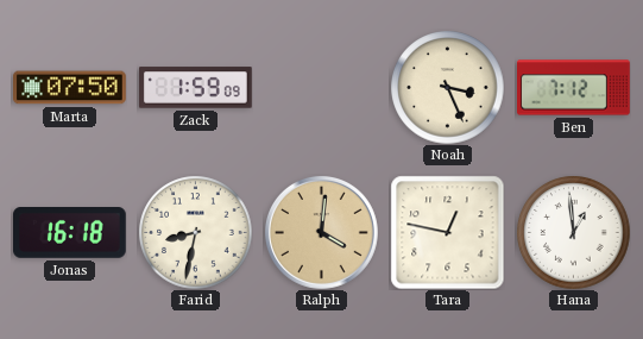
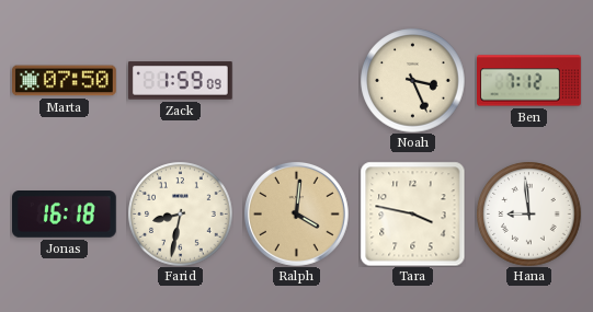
Tara: 12:47 -> 3:47 (412, 213)
Hana: 12:59 -> 8:59 (528, 213)
